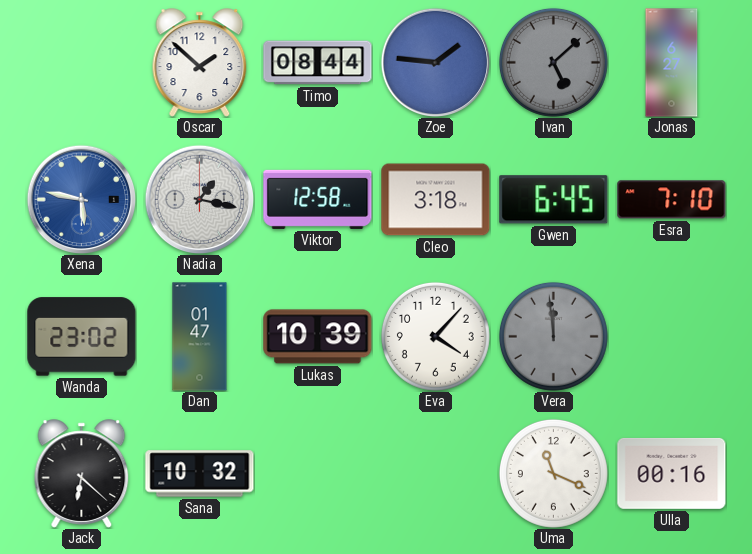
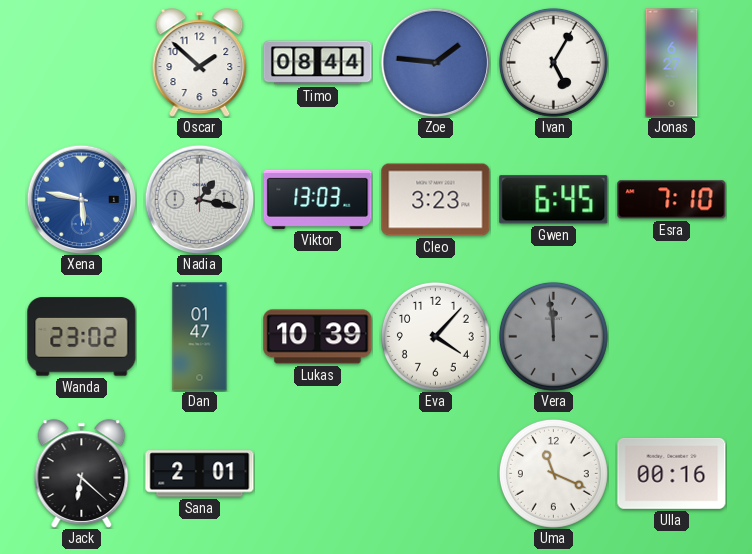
Ivan: 5:08 -> 5:05 (553, 62)
Ivan dial: grey -> white (553, 62)
Viktor: 12:58 -> 13:03 (318, 199)
Cleo: 3:18 -> 3:23 (436, 200)
Sana: 10:32 -> 2:01 (200, 474)
